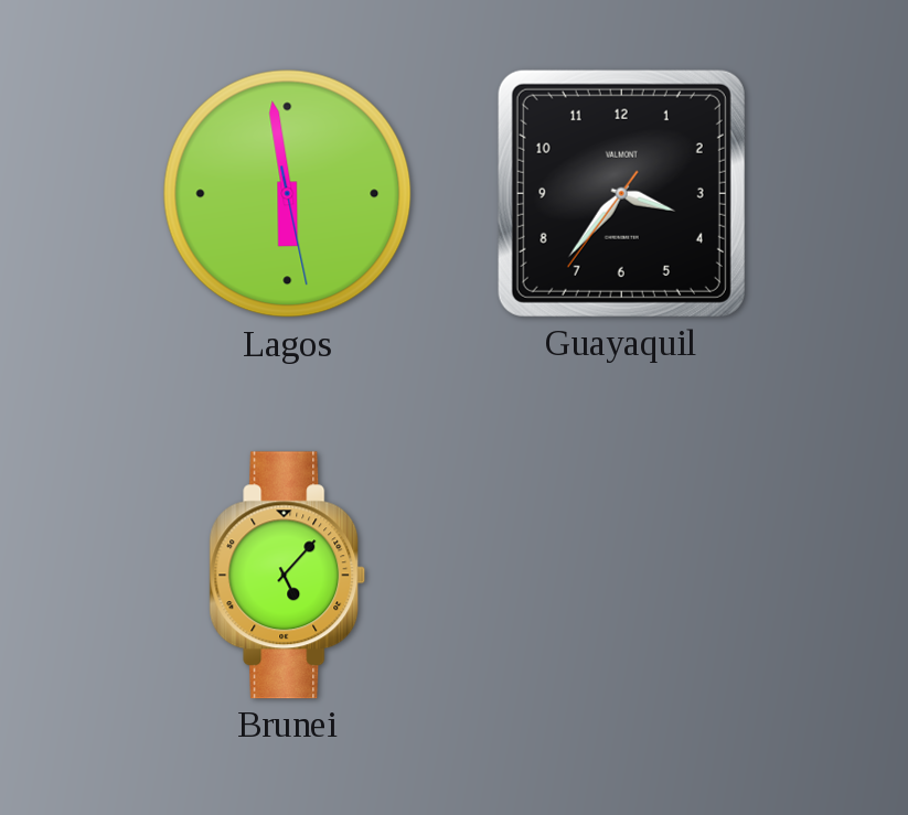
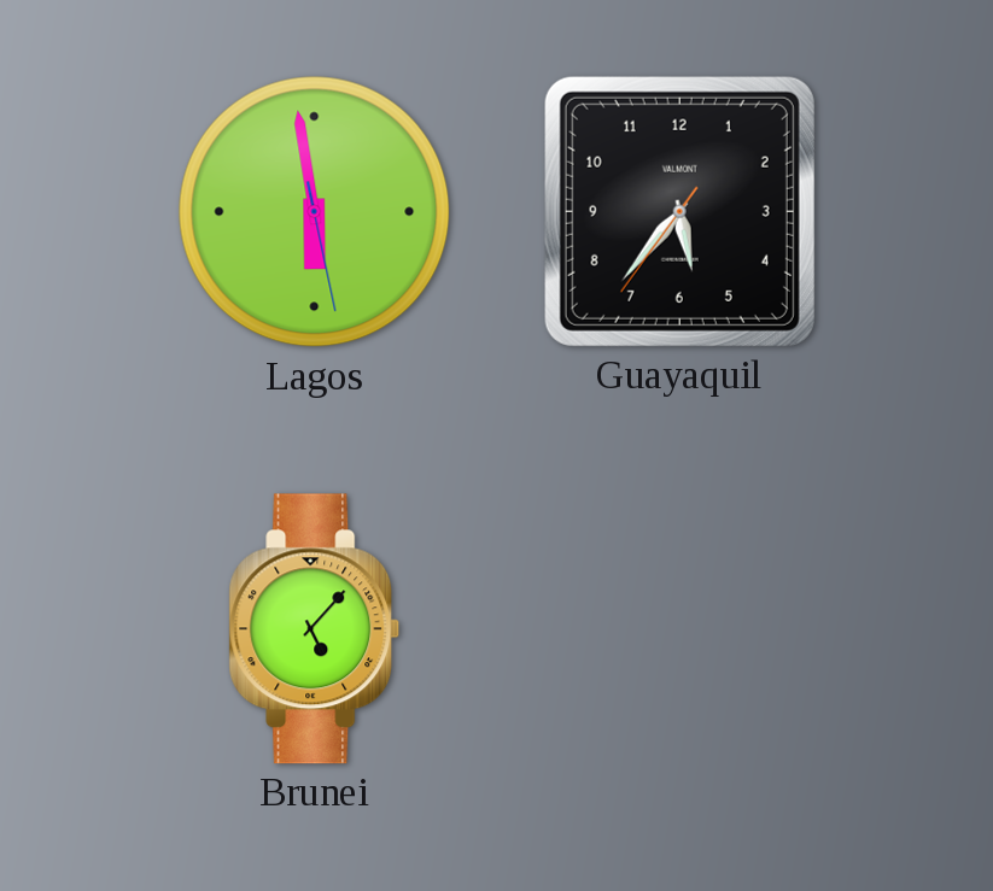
Guayaquil: 3:36 -> 5:36 (679, 211)
